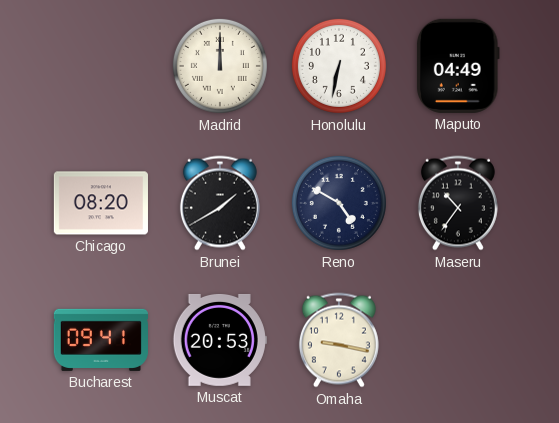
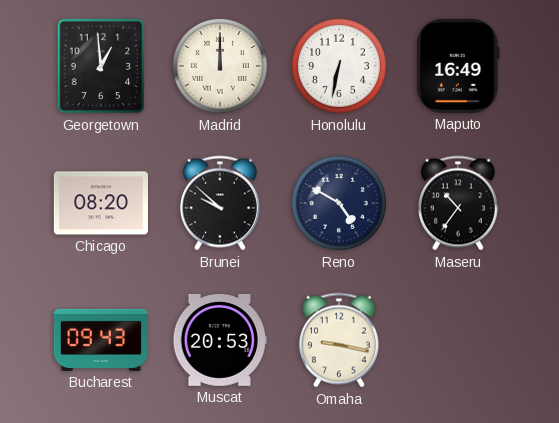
Georgetown: none -> 12:59 (101, 66)
Maputo: 04:49 -> 16:49 (458, 66)
Brunei: 1:40 -> 9:52 (220, 203)
Bucharest: 09:41 -> 09:43 (101, 340)
